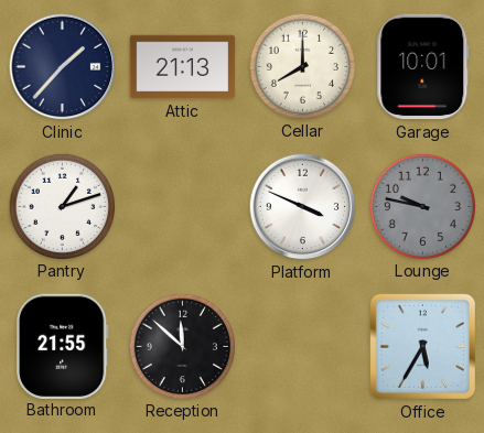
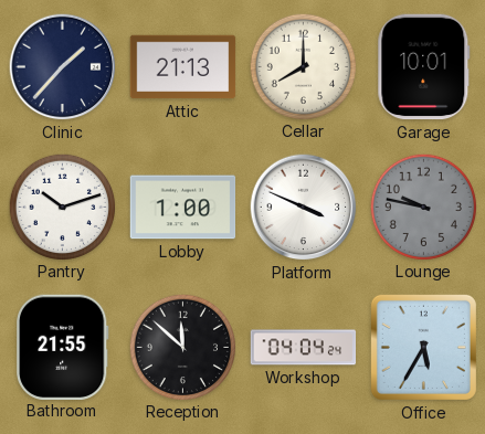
Pantry: 1:12 -> 10:12 (62, 207)
Lobby: none -> 1:00 (183, 208)
Workshop: none -> 04:04 (304, 348)
